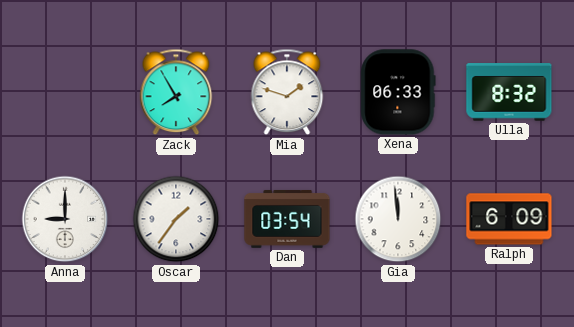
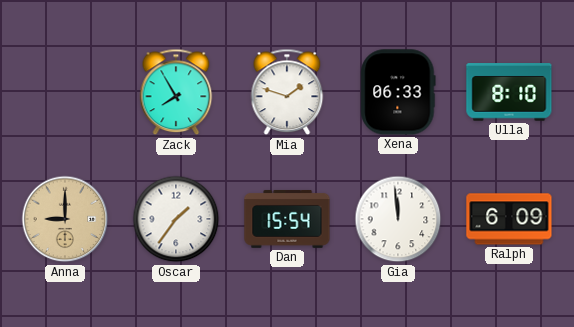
Ulla: 8:32 -> 8:10 (509, 92)
Anna dial: white -> champagne (65, 219)
Dan: 03:54 -> 15:54 (287, 219)
